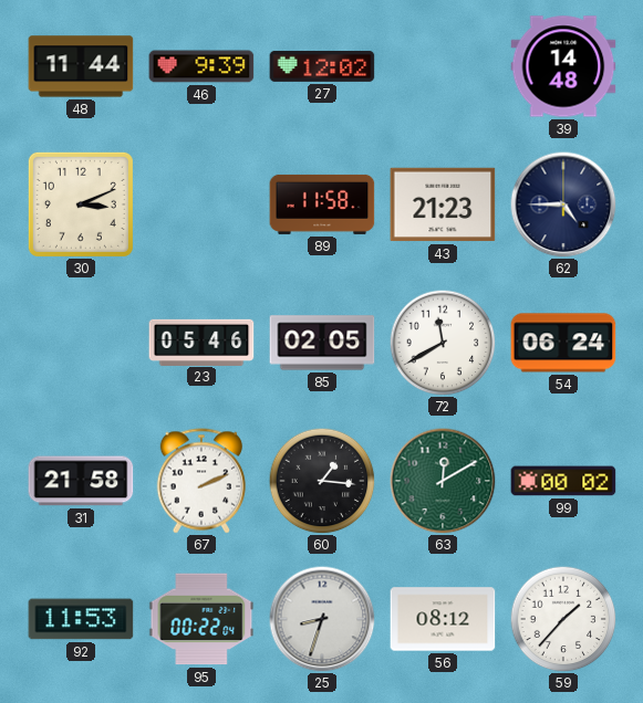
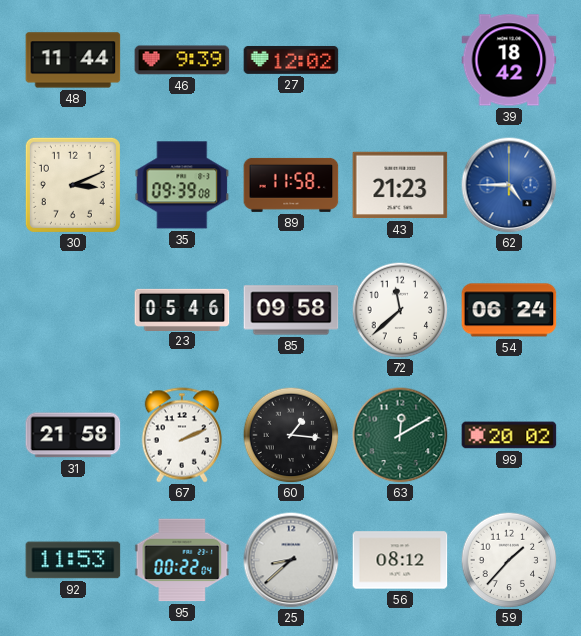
39: 14:48 -> 18:42 (509, 60)
35: none -> 09:39 (182, 185)
62 dial: navy -> blue (509, 185)
85: 02:05 -> 09:58 (291, 310)
72: 11:40 -> 11:38 (400, 310)
99: 00:02 -> 20:02 (509, 435)
25: 8:33 -> 8:38 (291, 560)
